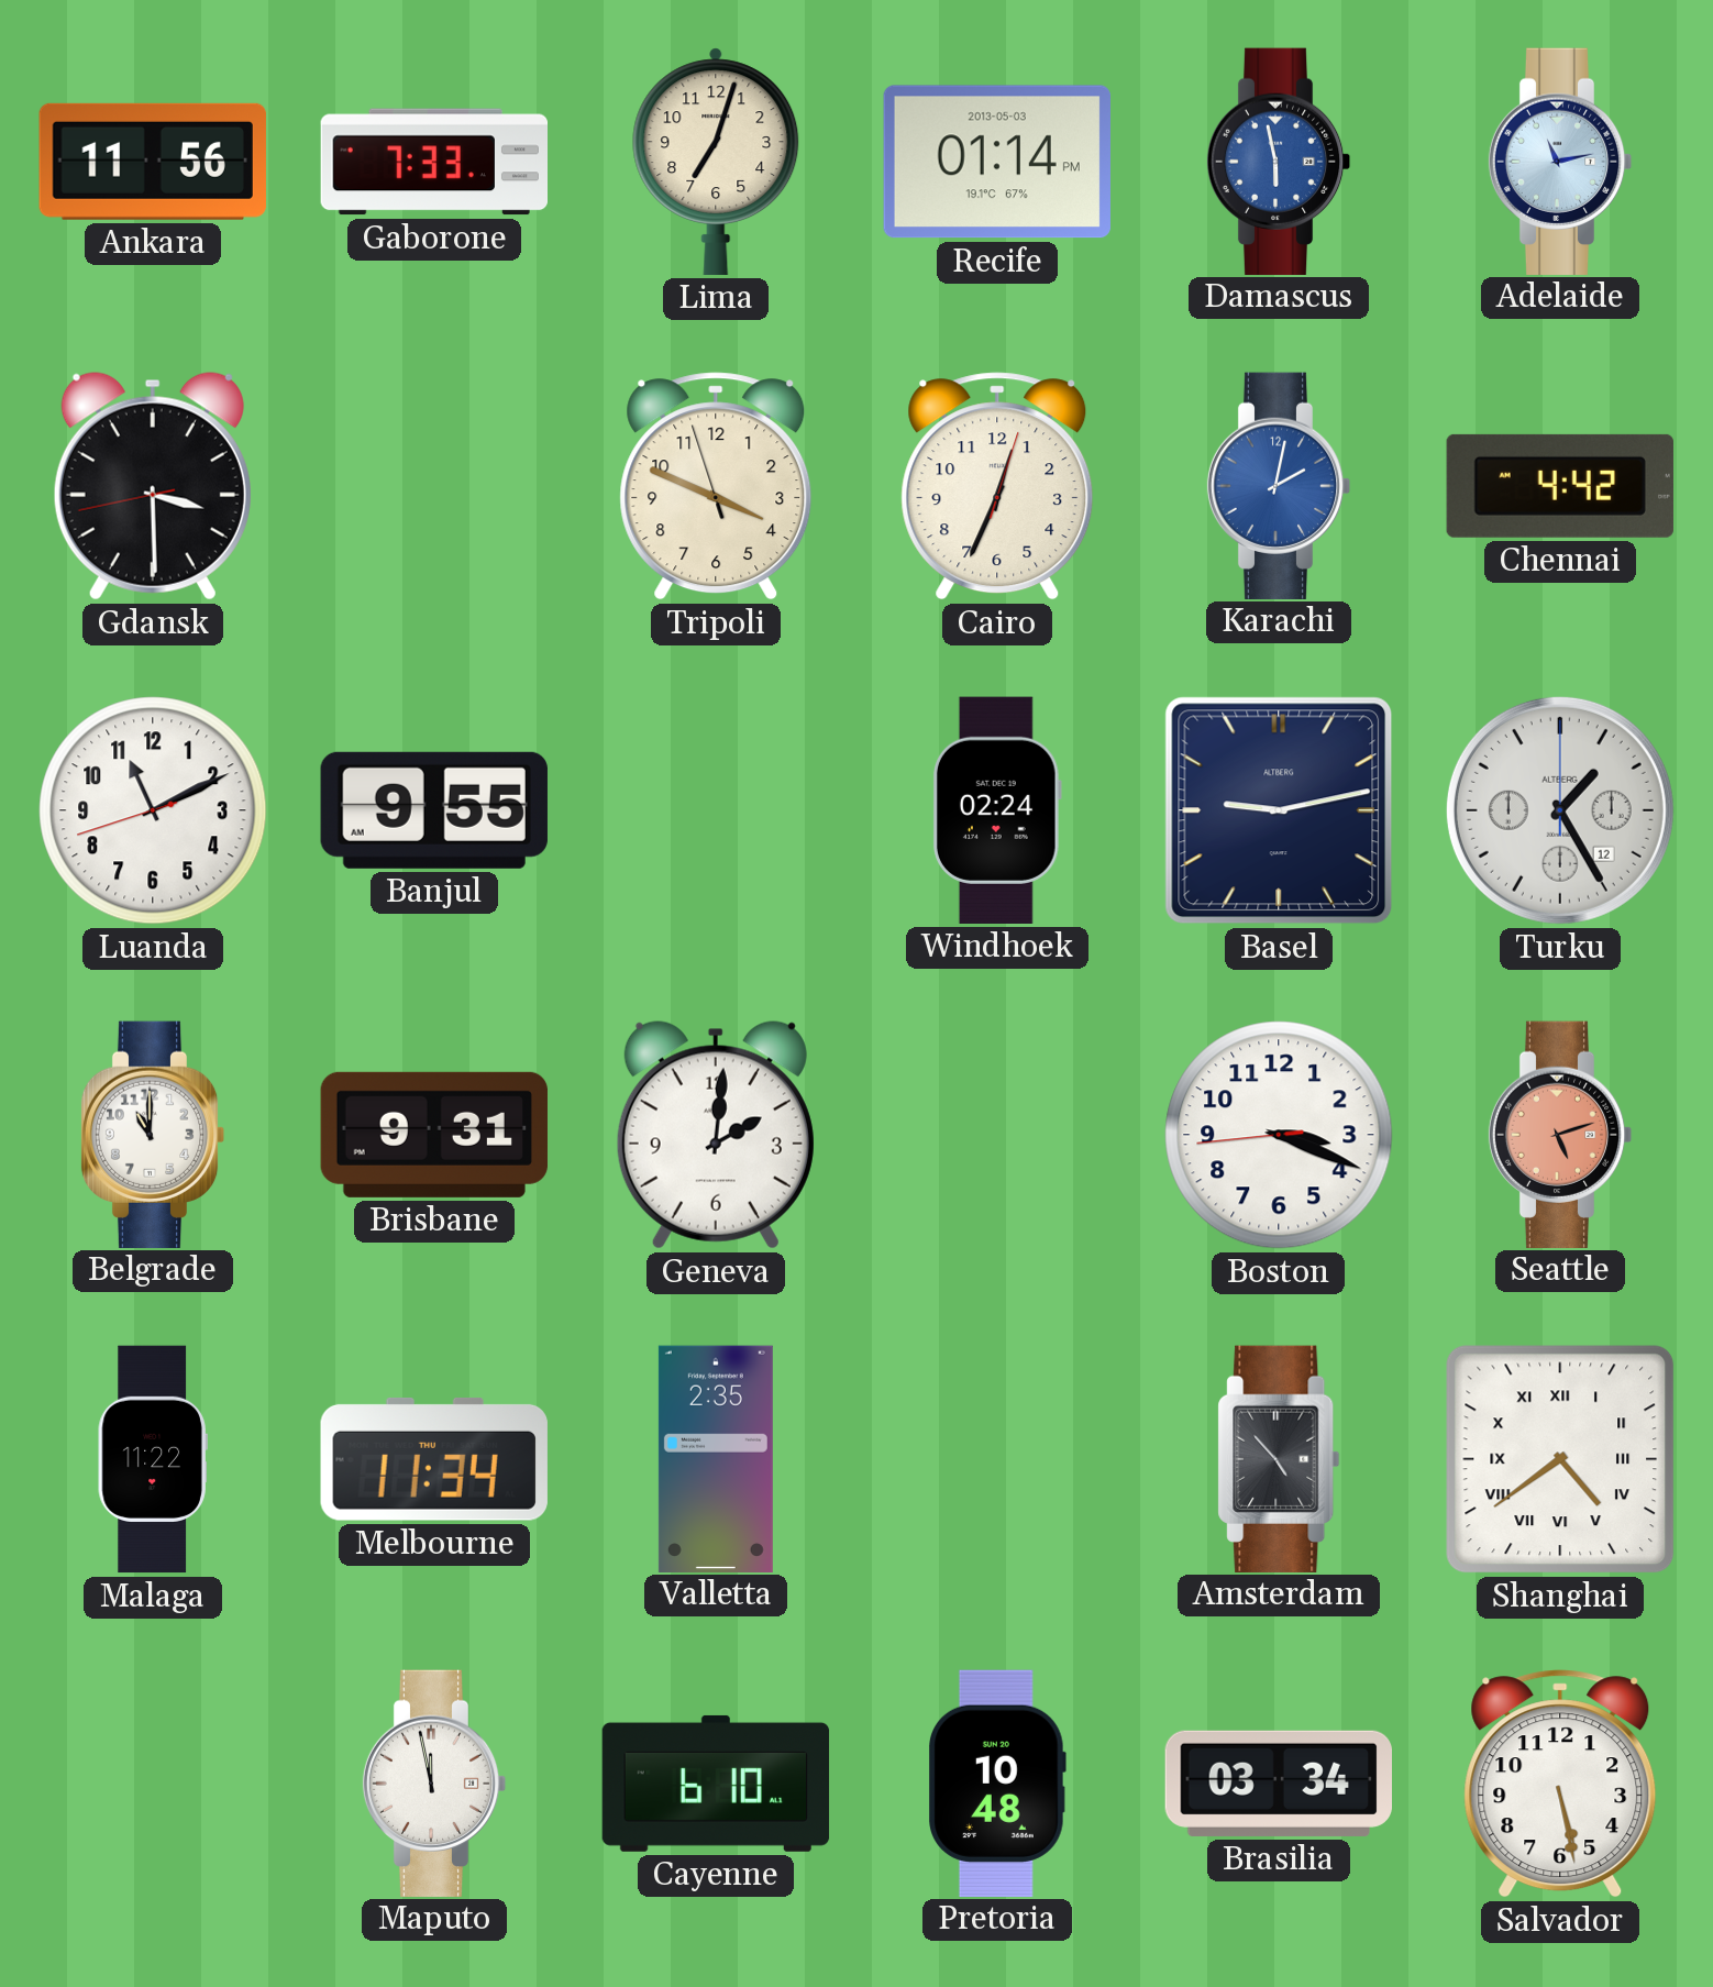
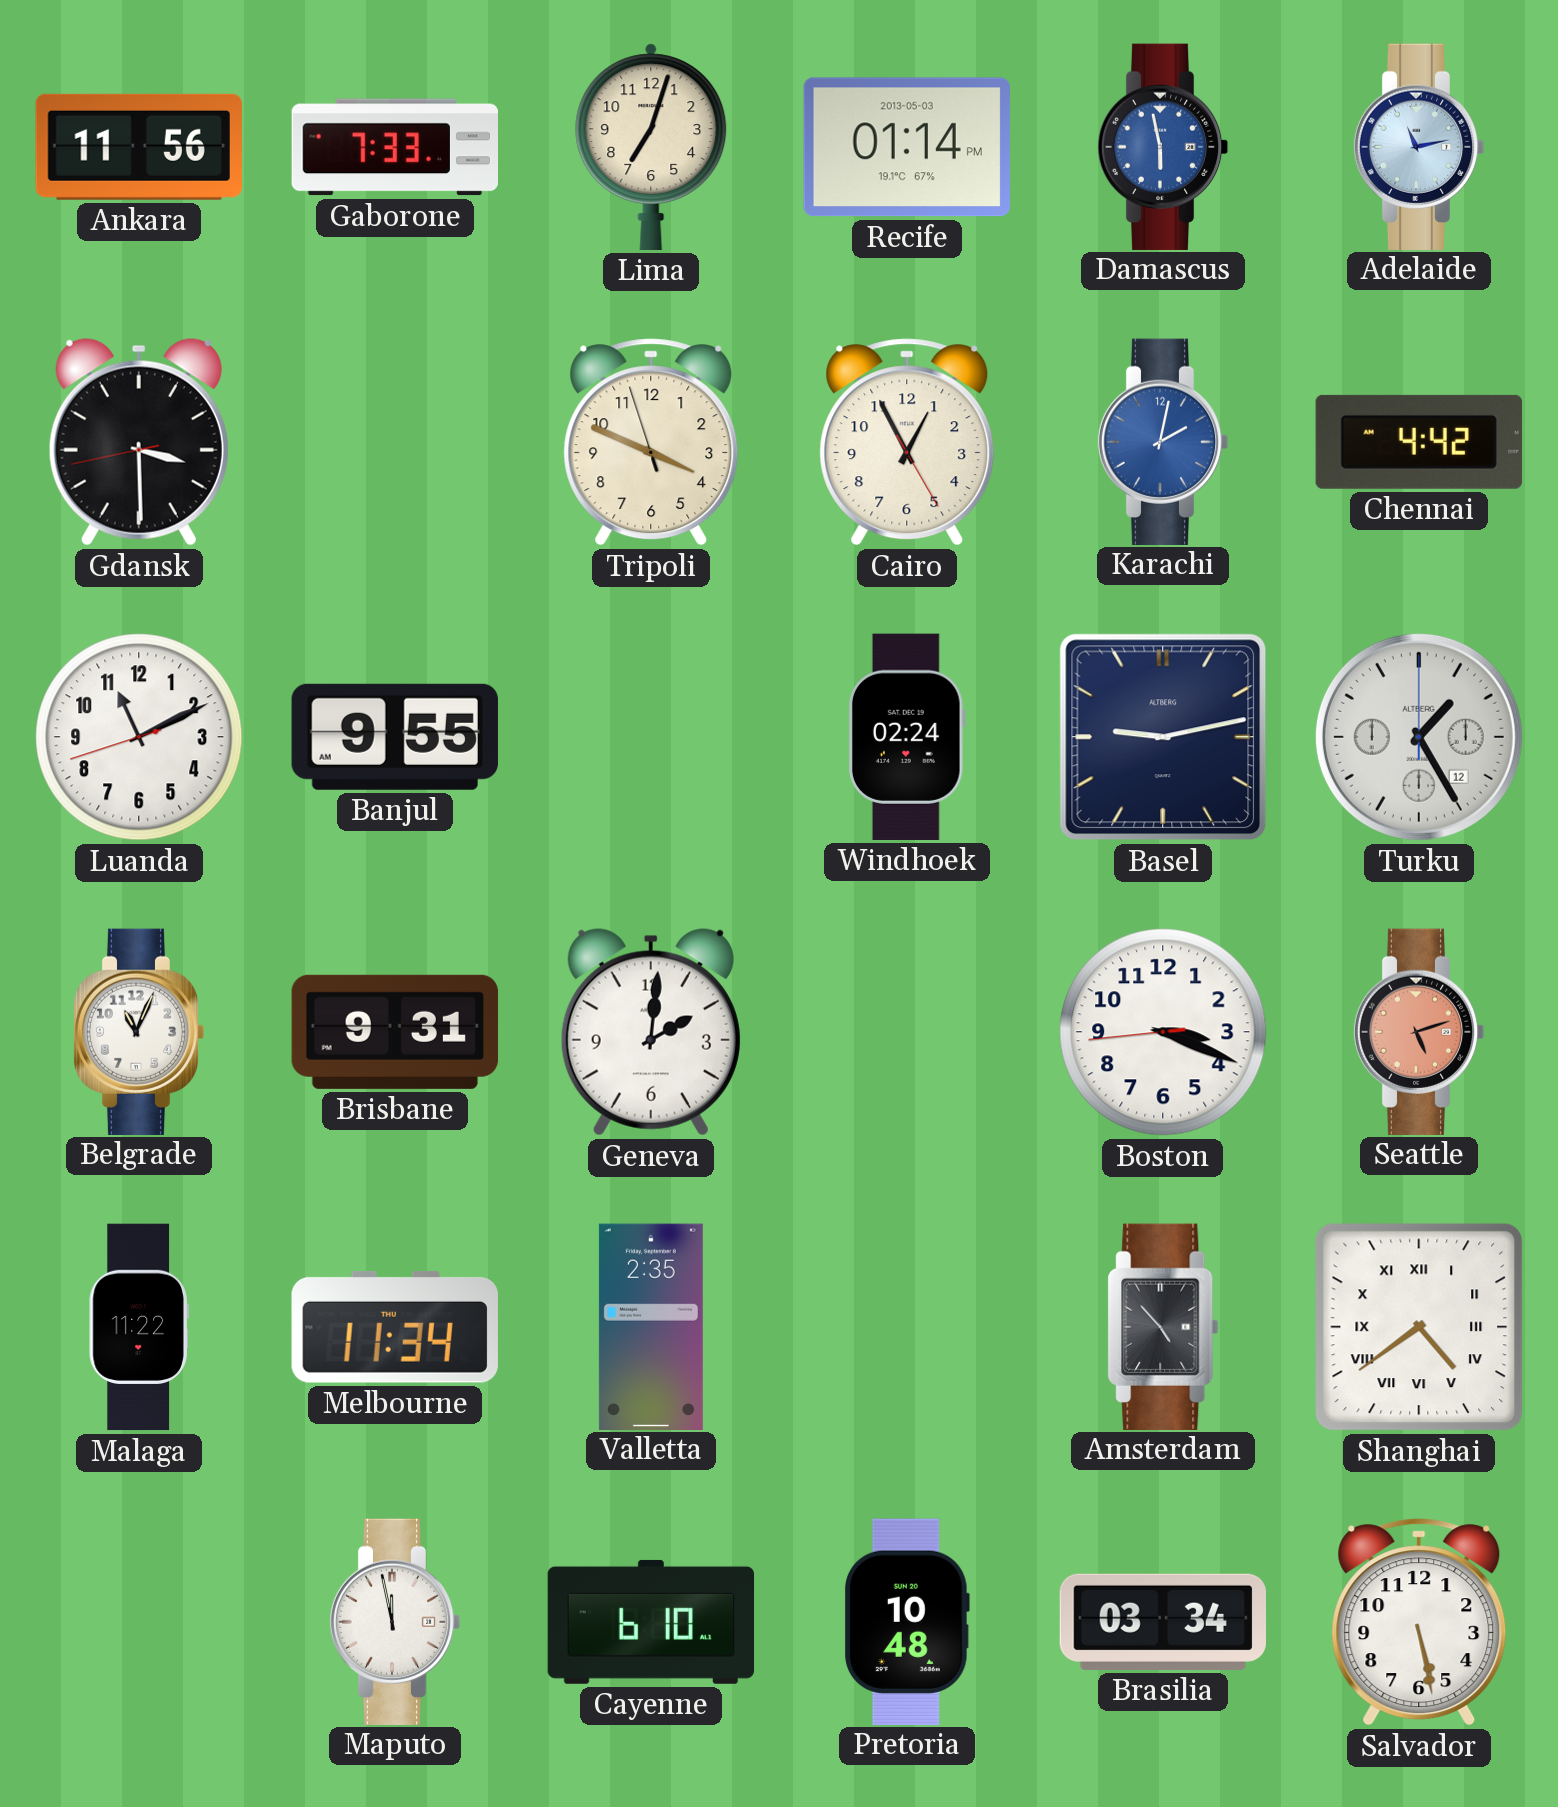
Cairo: 12:34 -> 12:55 (907, 442)
Belgrade: 11:00 -> 11:04 (139, 1031)
